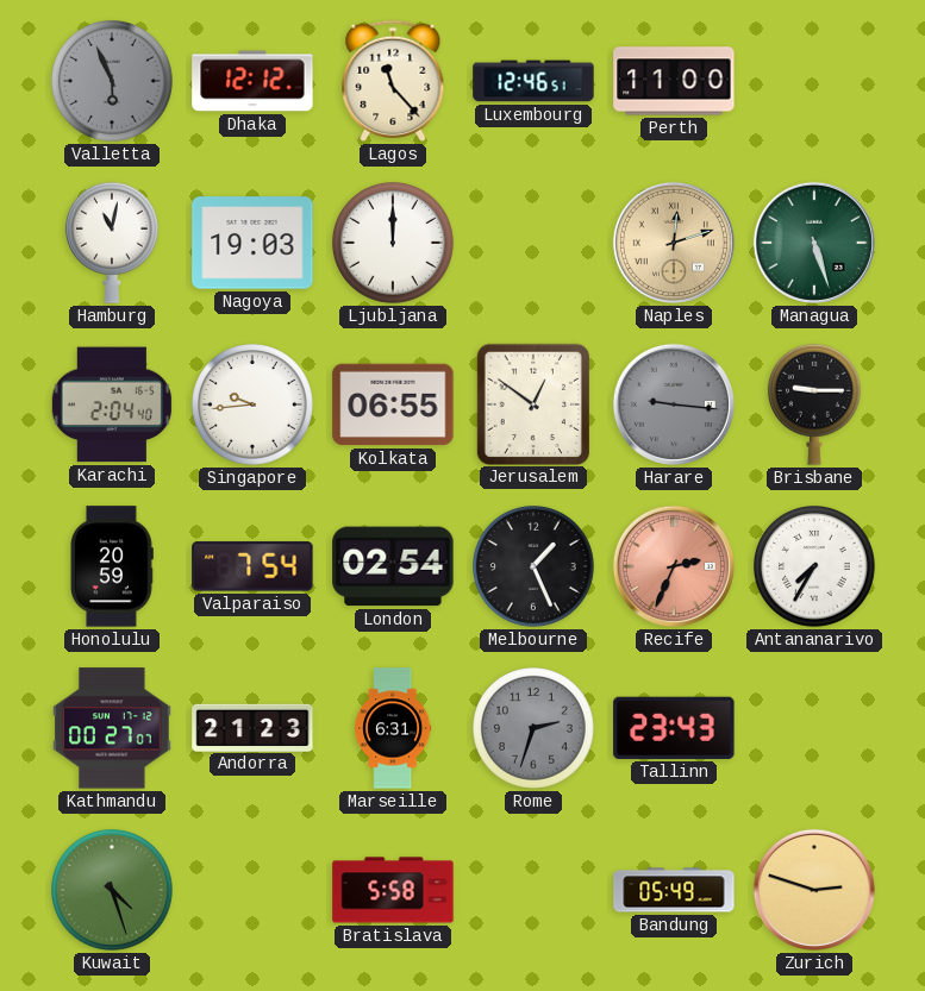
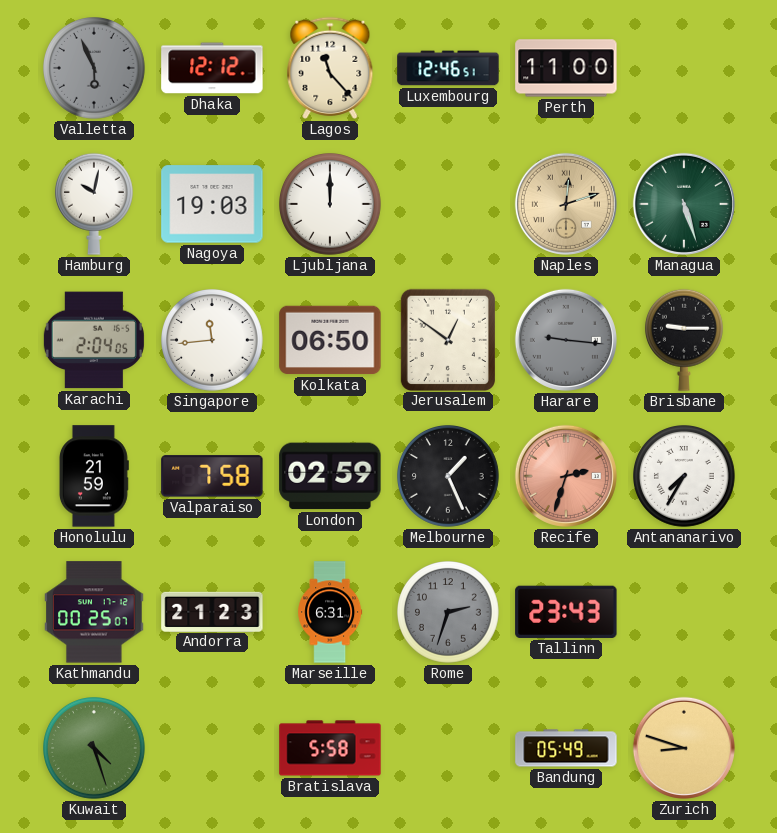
Hamburg: 11:02 -> 10:02 (94, 204)
Karachi: 2:04:40 -> 2:04:05 (94, 340)
Singapore: 9:44 -> 11:44 (213, 341)
Kolkata: 06:55 -> 06:50 (330, 340)
Honolulu: 20:59 -> 21:59 (93, 476)
Valparaiso: 7:54 -> 7:58 (212, 476)
London: 02:54 -> 02:59 (330, 476)
Recife: 2:34 -> 2:33 (566, 476)
Kathmandu: 00:27 -> 00:25 (94, 612)
Zurich: 2:48 -> 8:48 (684, 748)
